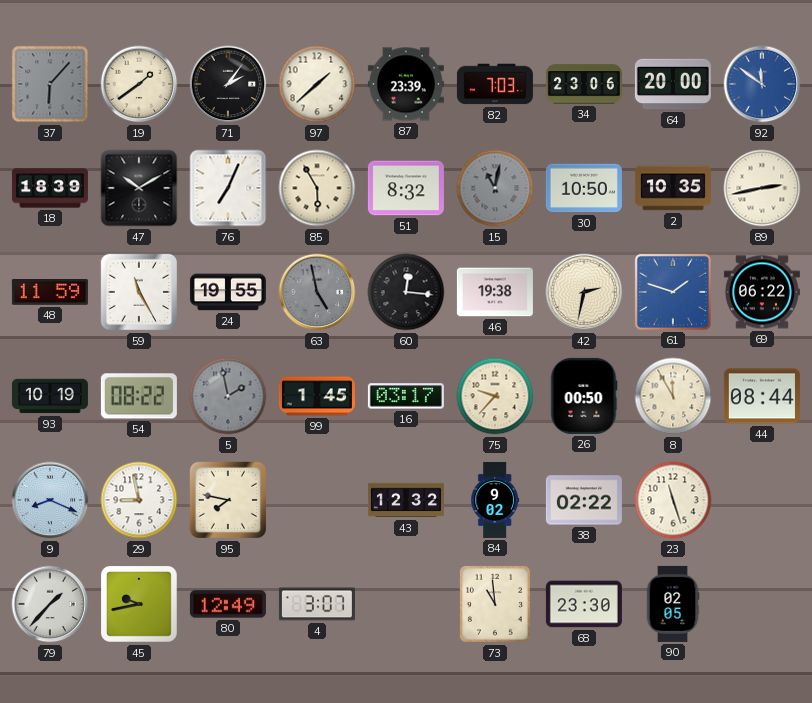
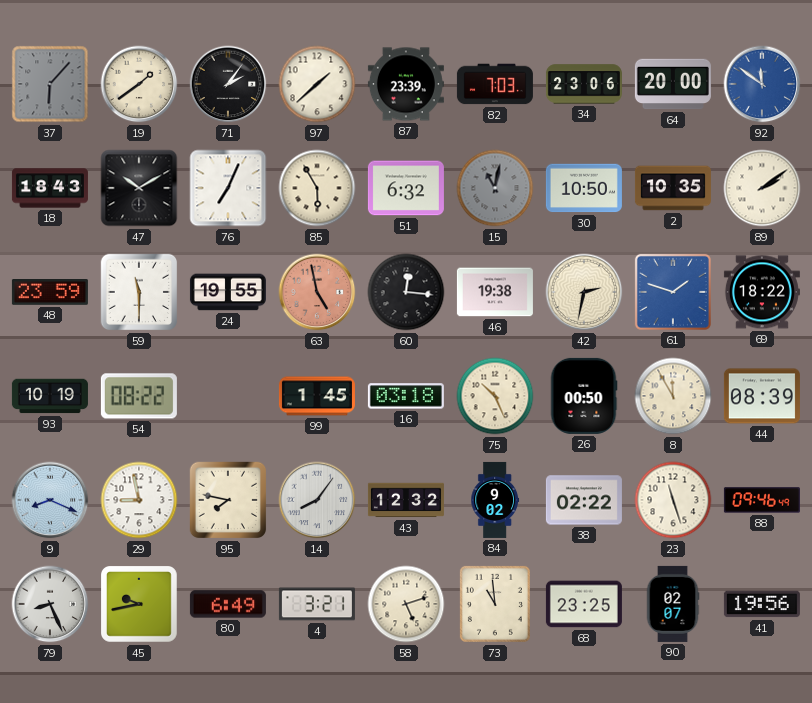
18: 18:39 -> 18:43 (50, 188)
51: 8:32 -> 6:32 (406, 188)
89: 2:43 -> 2:09 (762, 188)
48: 11:59 -> 23:59 (50, 293)
59: 11:25 -> 11:30 (139, 292)
63 dial: grey -> salmon (317, 292)
69: 06:22 -> 18:22 (762, 292)
5: 1:58 -> none (228, 396)
16: 03:17 -> 03:18 (406, 396)
75: 9:37 -> 10:26 (495, 396)
44: 08:44 -> 08:39 (762, 396)
14: none -> 8:06 (317, 500)
88: none -> 09:46 (762, 500)
79: 1:37 -> 8:26 (50, 604)
80: 12:49 -> 6:49 (228, 604)
4: 3:07 -> 3:21 (317, 604)
58: none -> 5:12 (406, 604)
68: 23:30 -> 23:25 (584, 604)
90: 02:05 -> 02:07 (673, 604)
41: none -> 19:56 (762, 604)
